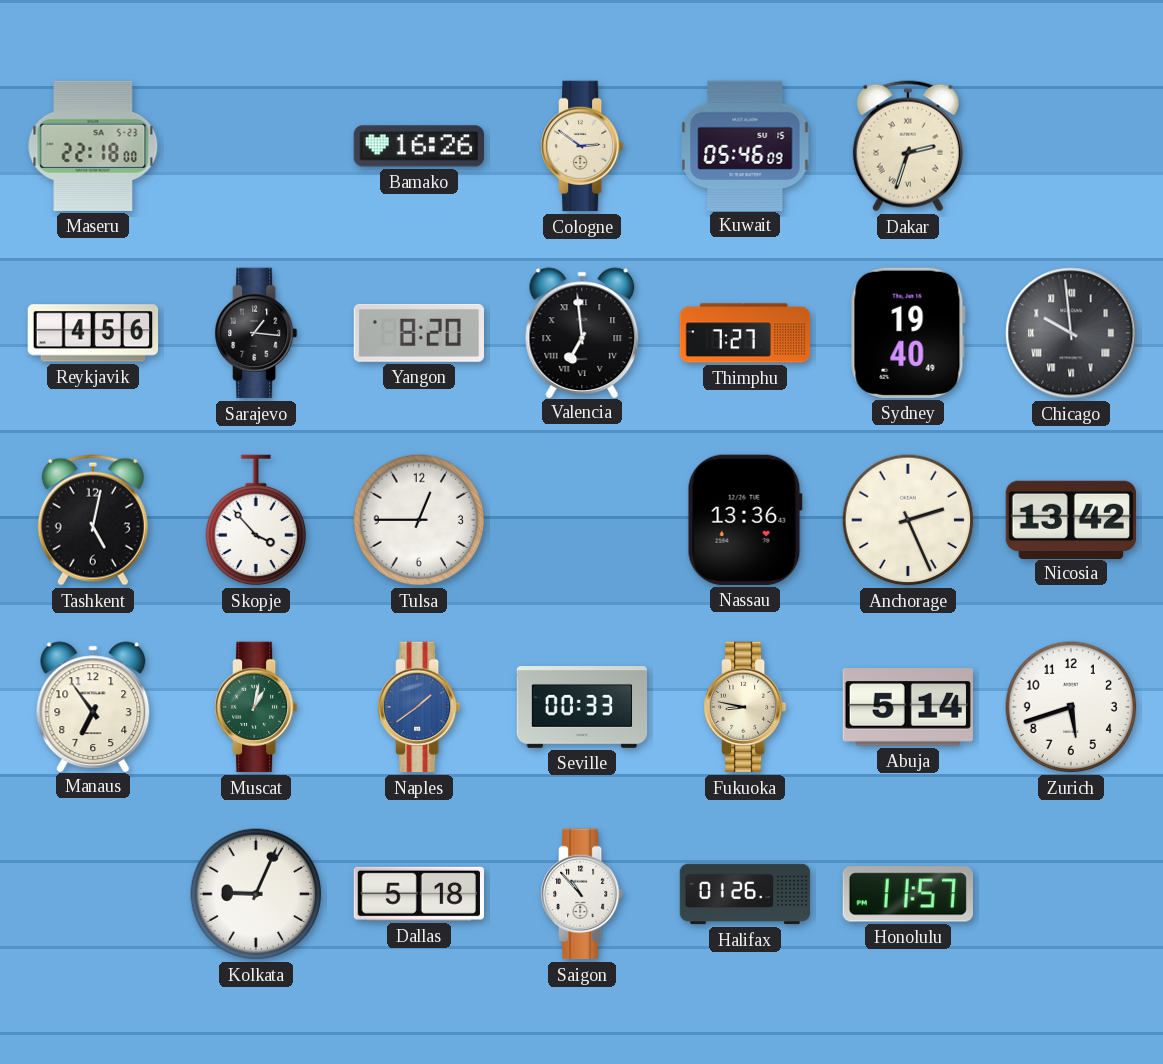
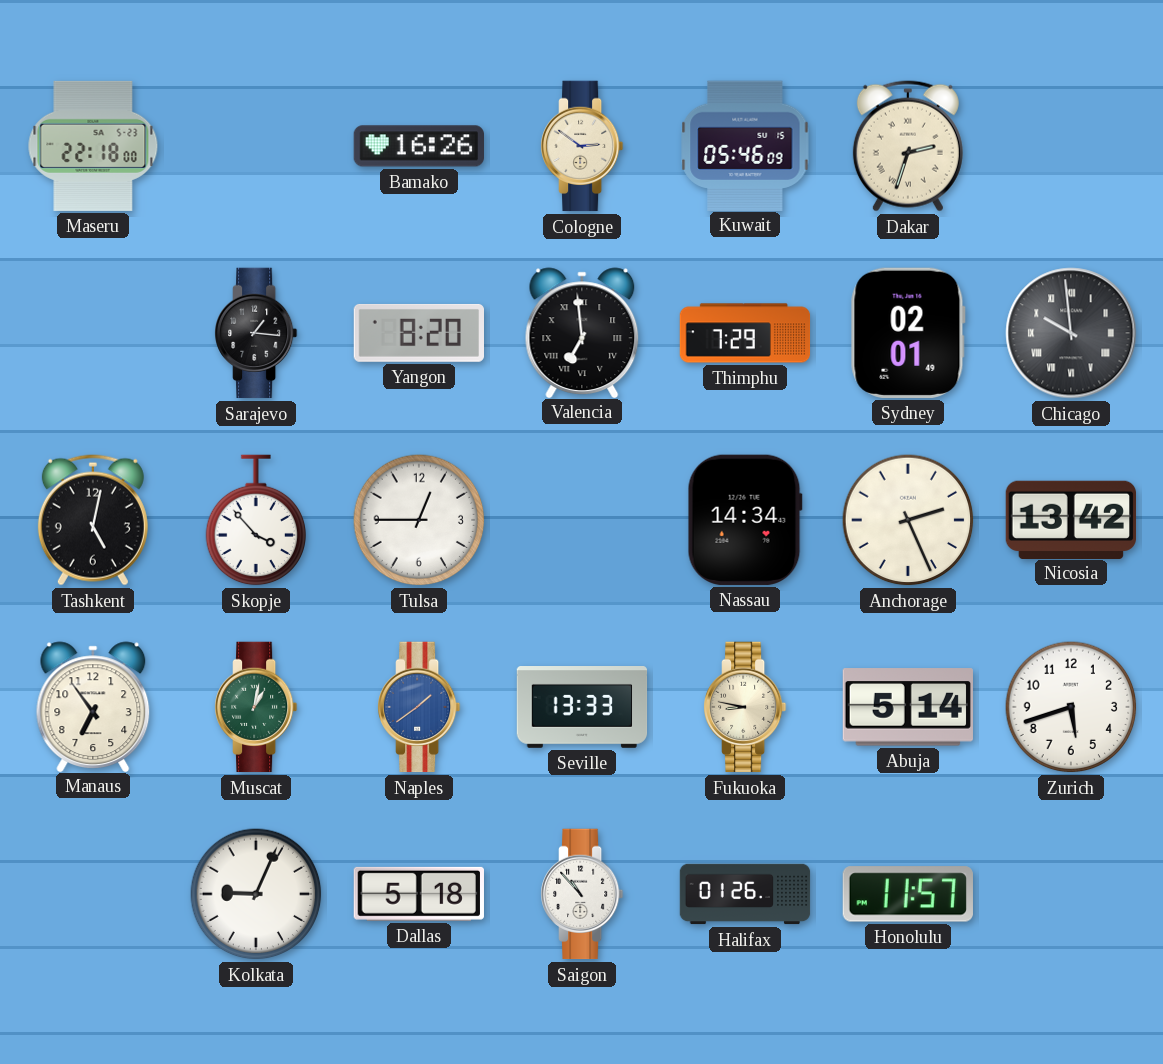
Reykjavik: 4:56 -> none (93, 333)
Thimphu: 7:27 -> 7:29 (745, 333)
Sydney: 19:40 -> 02:01 (908, 333)
Nassau: 13:36 -> 14:34 (745, 520)
Seville: 00:33 -> 13:33 (582, 708)
